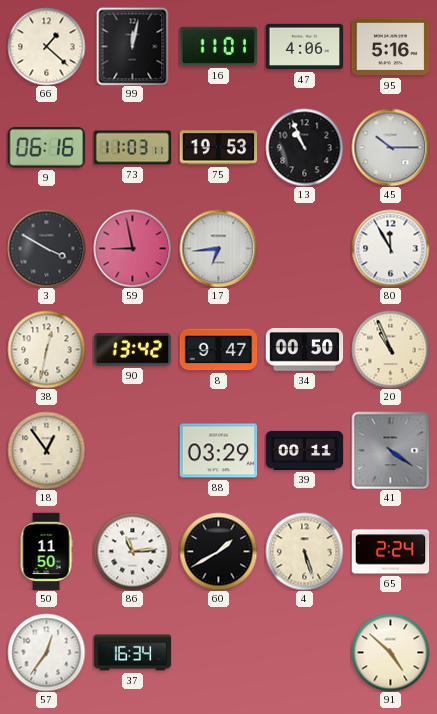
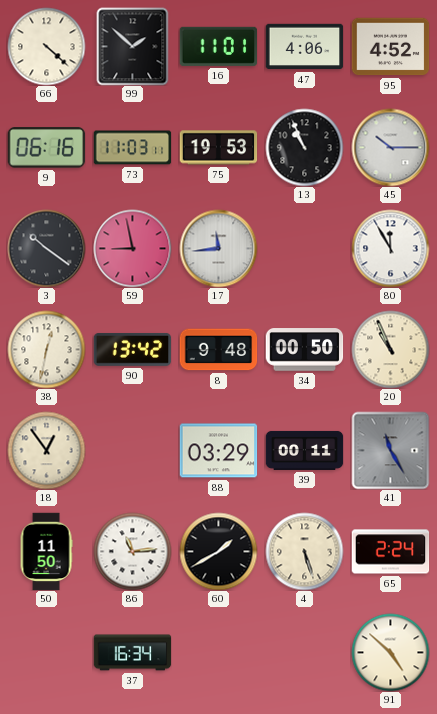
66: 1:22 -> 4:22 (46, 46)
99: 12:02 -> 1:52 (133, 46)
95: 5:16 -> 4:52 (390, 47)
3: 3:50 -> 10:21 (46, 248)
17: 6:44 -> 11:44 (218, 248)
8: 9:47 -> 9:48 (218, 350)
41: 4:21 -> 11:25 (390, 450)
57: 12:36 -> none (46, 652)
